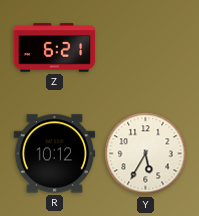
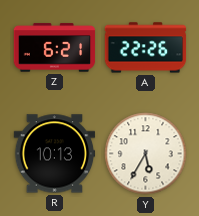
A: none -> 22:26 (146, 48)
R: 10:12 -> 10:13 (55, 154)
